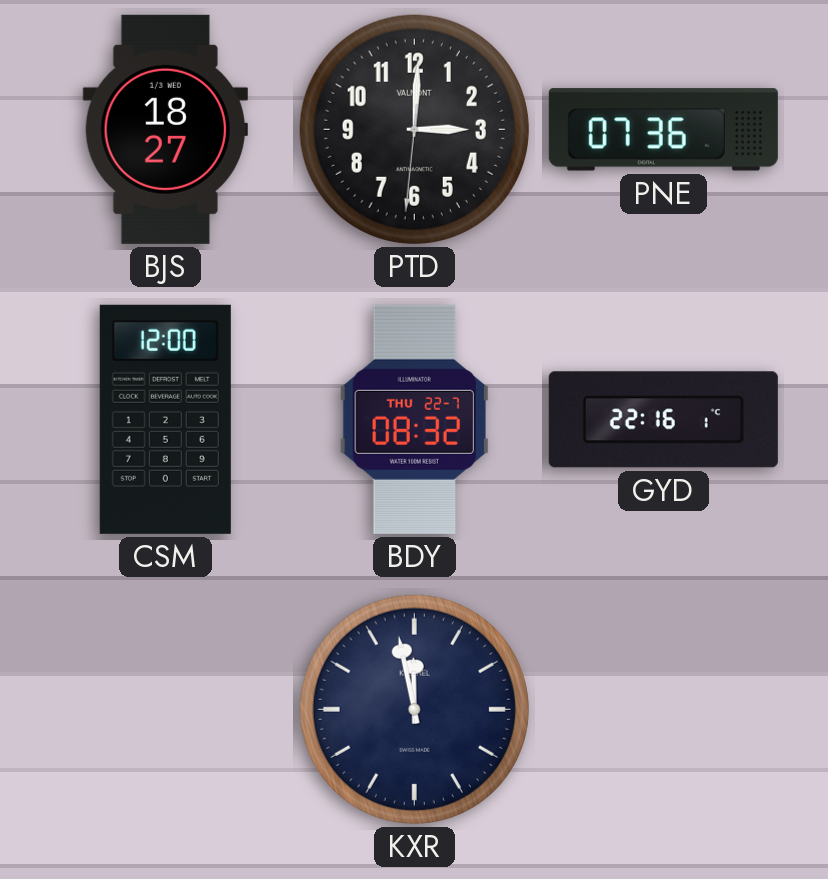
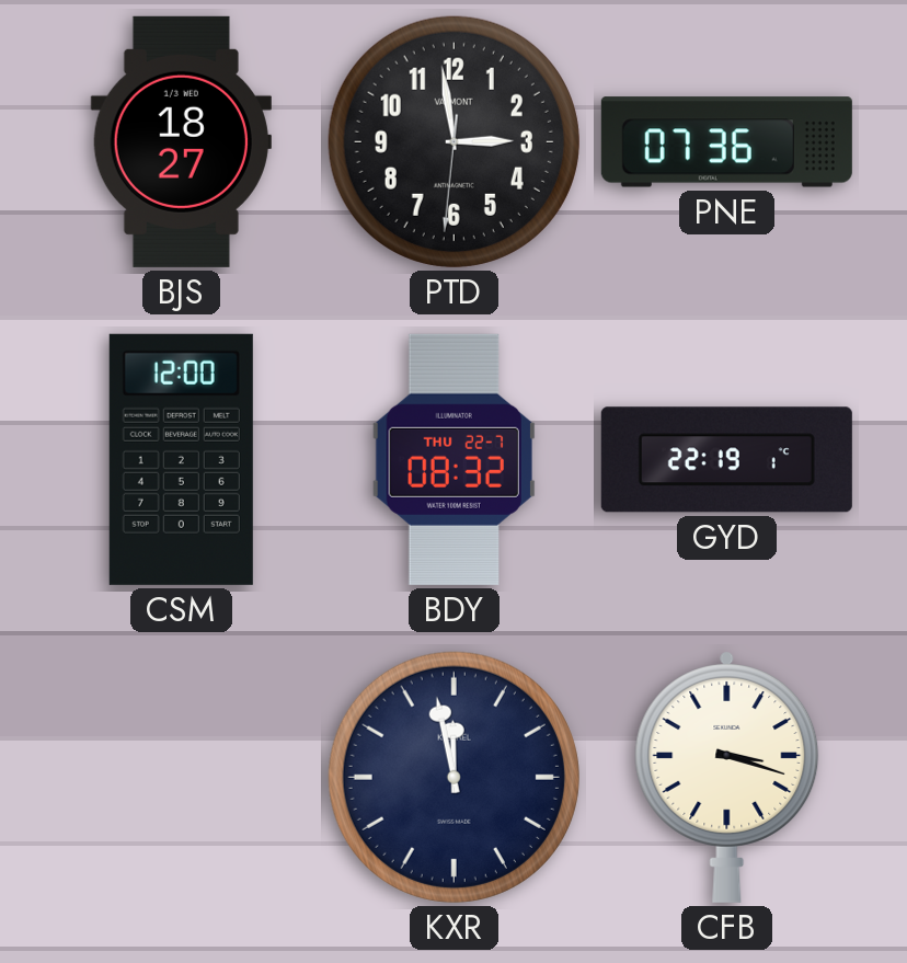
PTD: 3:00 -> 2:58 (453, 141)
GYD: 22:16 -> 22:19 (726, 460)
CFB: none -> 3:18 (727, 777)
